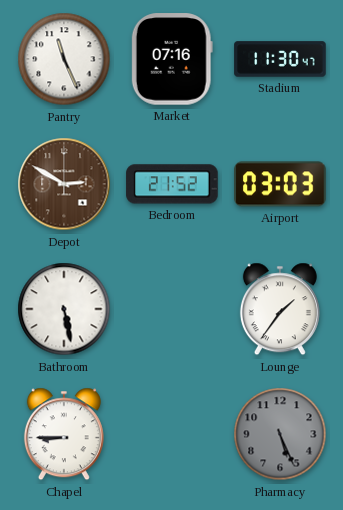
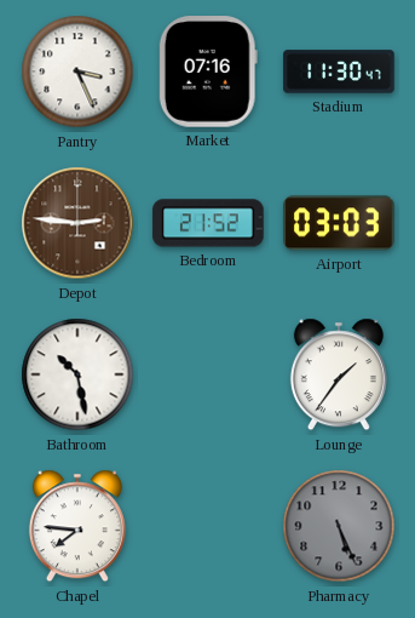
Pantry: 11:26 -> 3:26 (77, 71)
Depot: 2:50 -> 2:46 (77, 223)
Bathroom: 5:28 -> 10:28 (77, 374)
Chapel: 8:45 -> 7:46 (77, 526)
